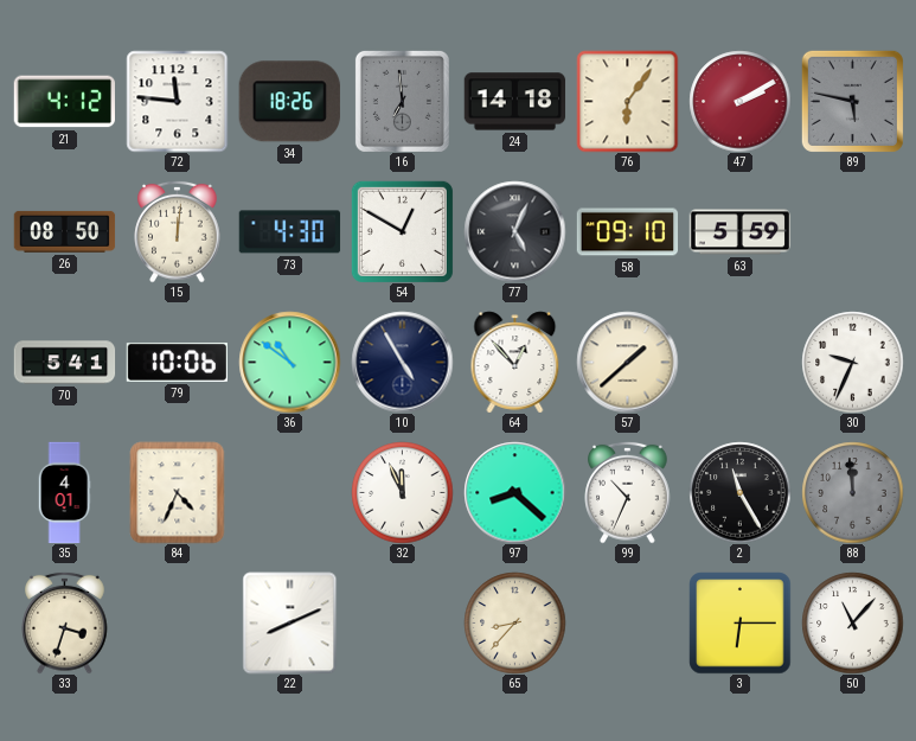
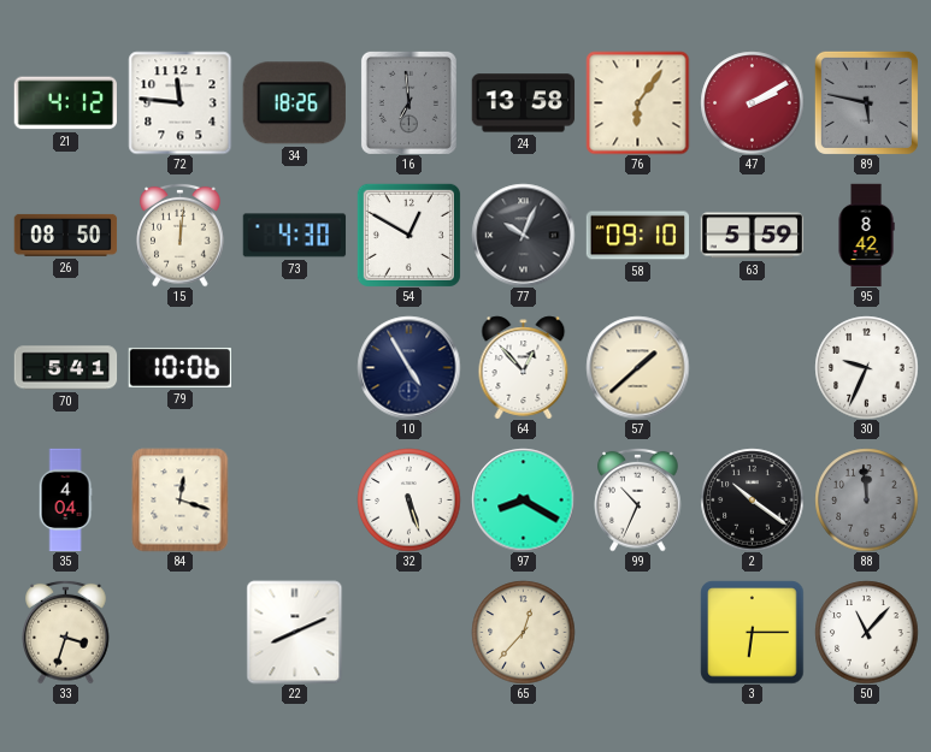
24: 14:18 -> 13:58 (523, 103)
77: 5:04 -> 10:04 (523, 235)
95: none -> 8:42 (866, 235)
36: 10:51 -> none (289, 362)
35: 4:01 -> 4:04 (65, 499)
84: 4:34 -> 12:18 (181, 499)
32: 11:56 -> 5:27 (408, 499)
97: 8:22 -> 8:20 (523, 499)
2: 11:25 -> 10:21 (752, 499)
65: 8:37 -> 12:37 (523, 632)
